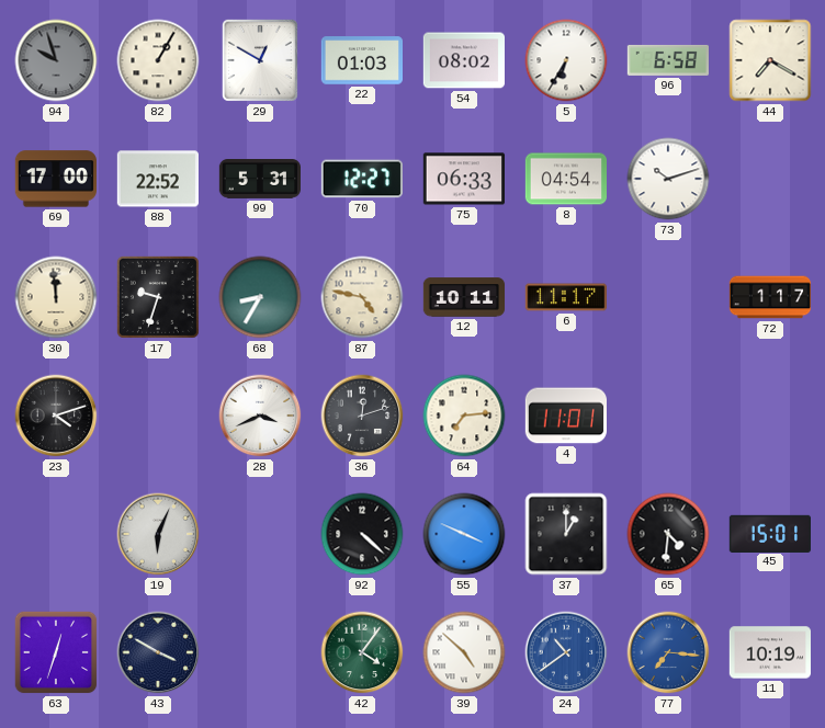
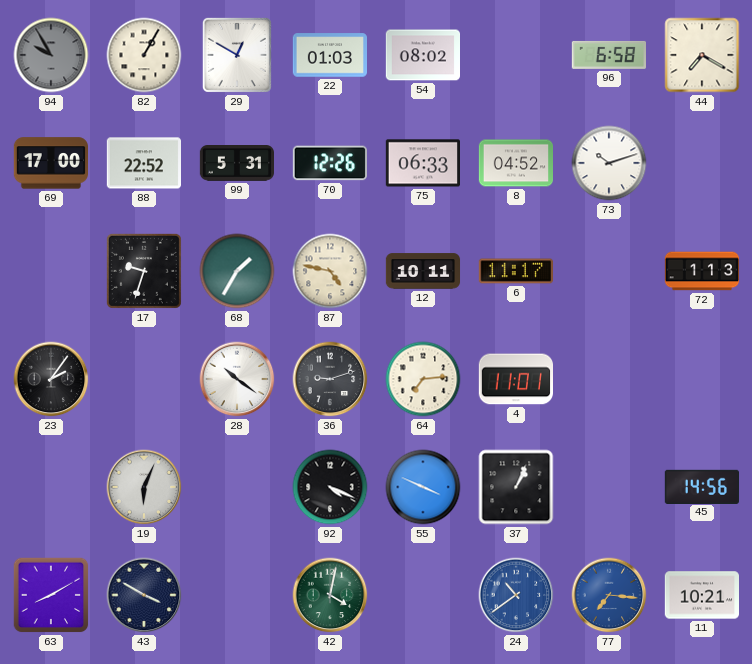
94: 9:57 -> 9:55 (51, 55)
5: 6:35 -> none (566, 60)
70: 12:27 -> 12:26 (330, 163)
8: 04:54 -> 04:52 (515, 163)
30: 11:59 -> none (56, 297)
68: 8:35 -> 1:35 (237, 271)
72: 1:17 -> 1:13 (702, 271)
23: 4:12 -> 2:06 (51, 379)
28: 3:41 -> 10:21 (237, 379)
36: 12:12 -> 9:12 (330, 379)
92: 4:22 -> 4:19 (330, 487)
37: 1:00 -> 1:04 (516, 487)
65: 4:31 -> none (668, 534)
45: 15:01 -> 14:56 (701, 486)
63: 12:33 -> 8:10 (51, 595)
42: 4:06 -> 4:02 (330, 595)
39: 4:52 -> none (464, 652)
11: 10:19 -> 10:21 (701, 595)
